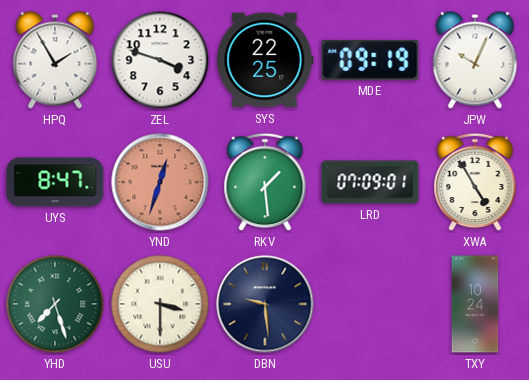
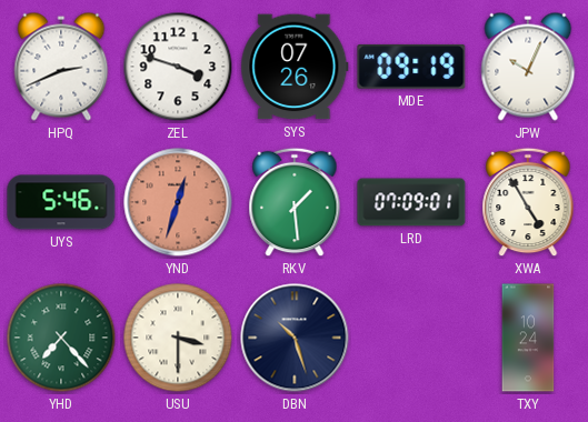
HPQ: 1:55 -> 2:41 (61, 67)
SYS: 22:25 -> 07:26 (295, 67)
UYS: 8:47 -> 5:46 (61, 202)
YHD: 7:27 -> 7:23 (61, 338)
DBN: 9:29 -> 10:27 (295, 338)
